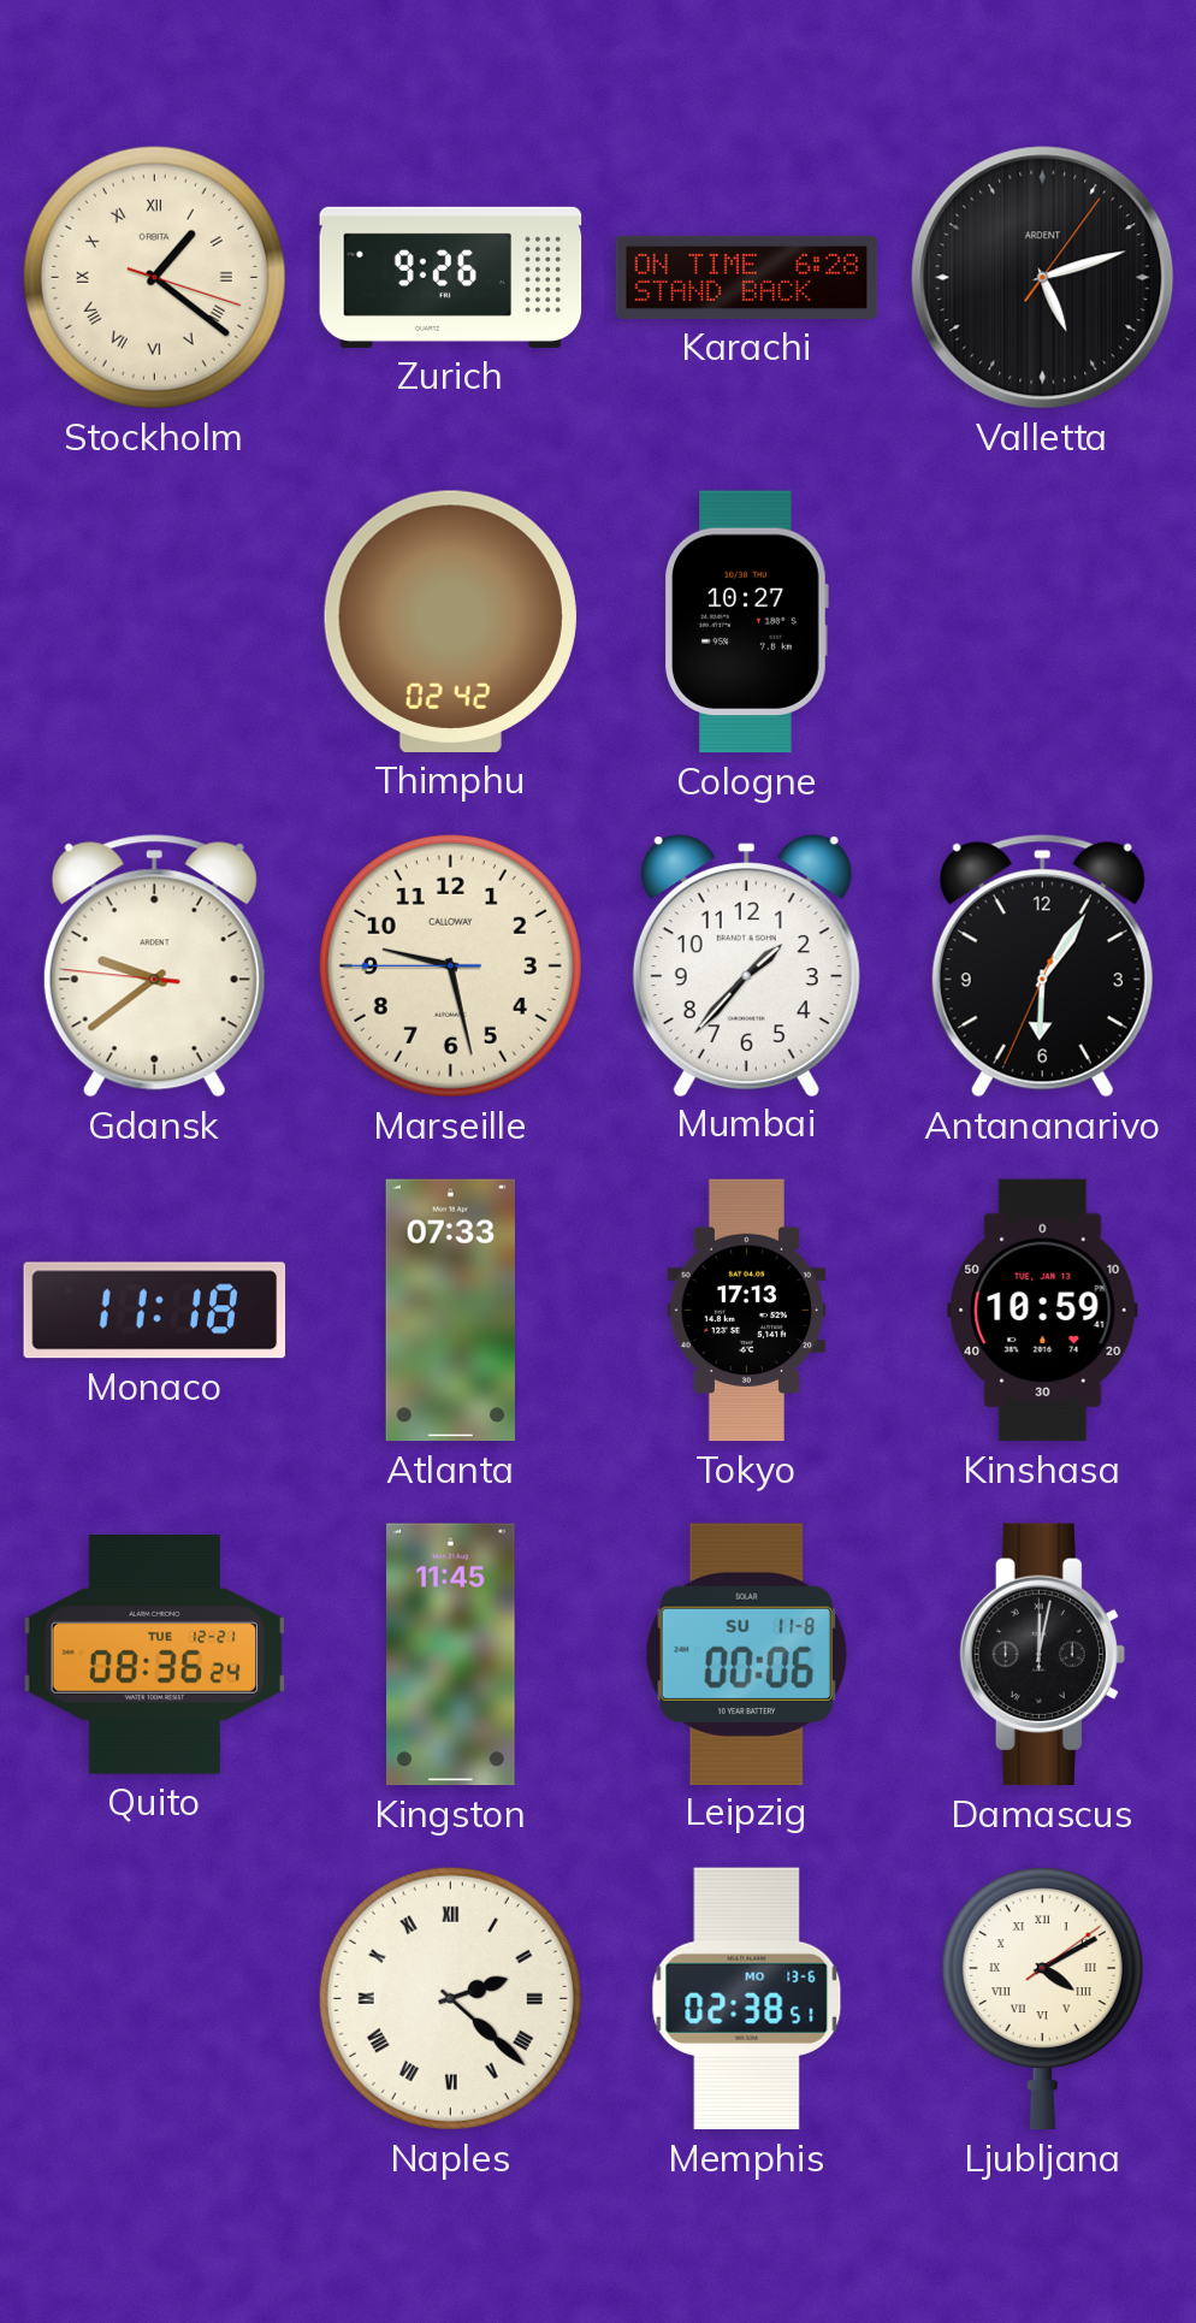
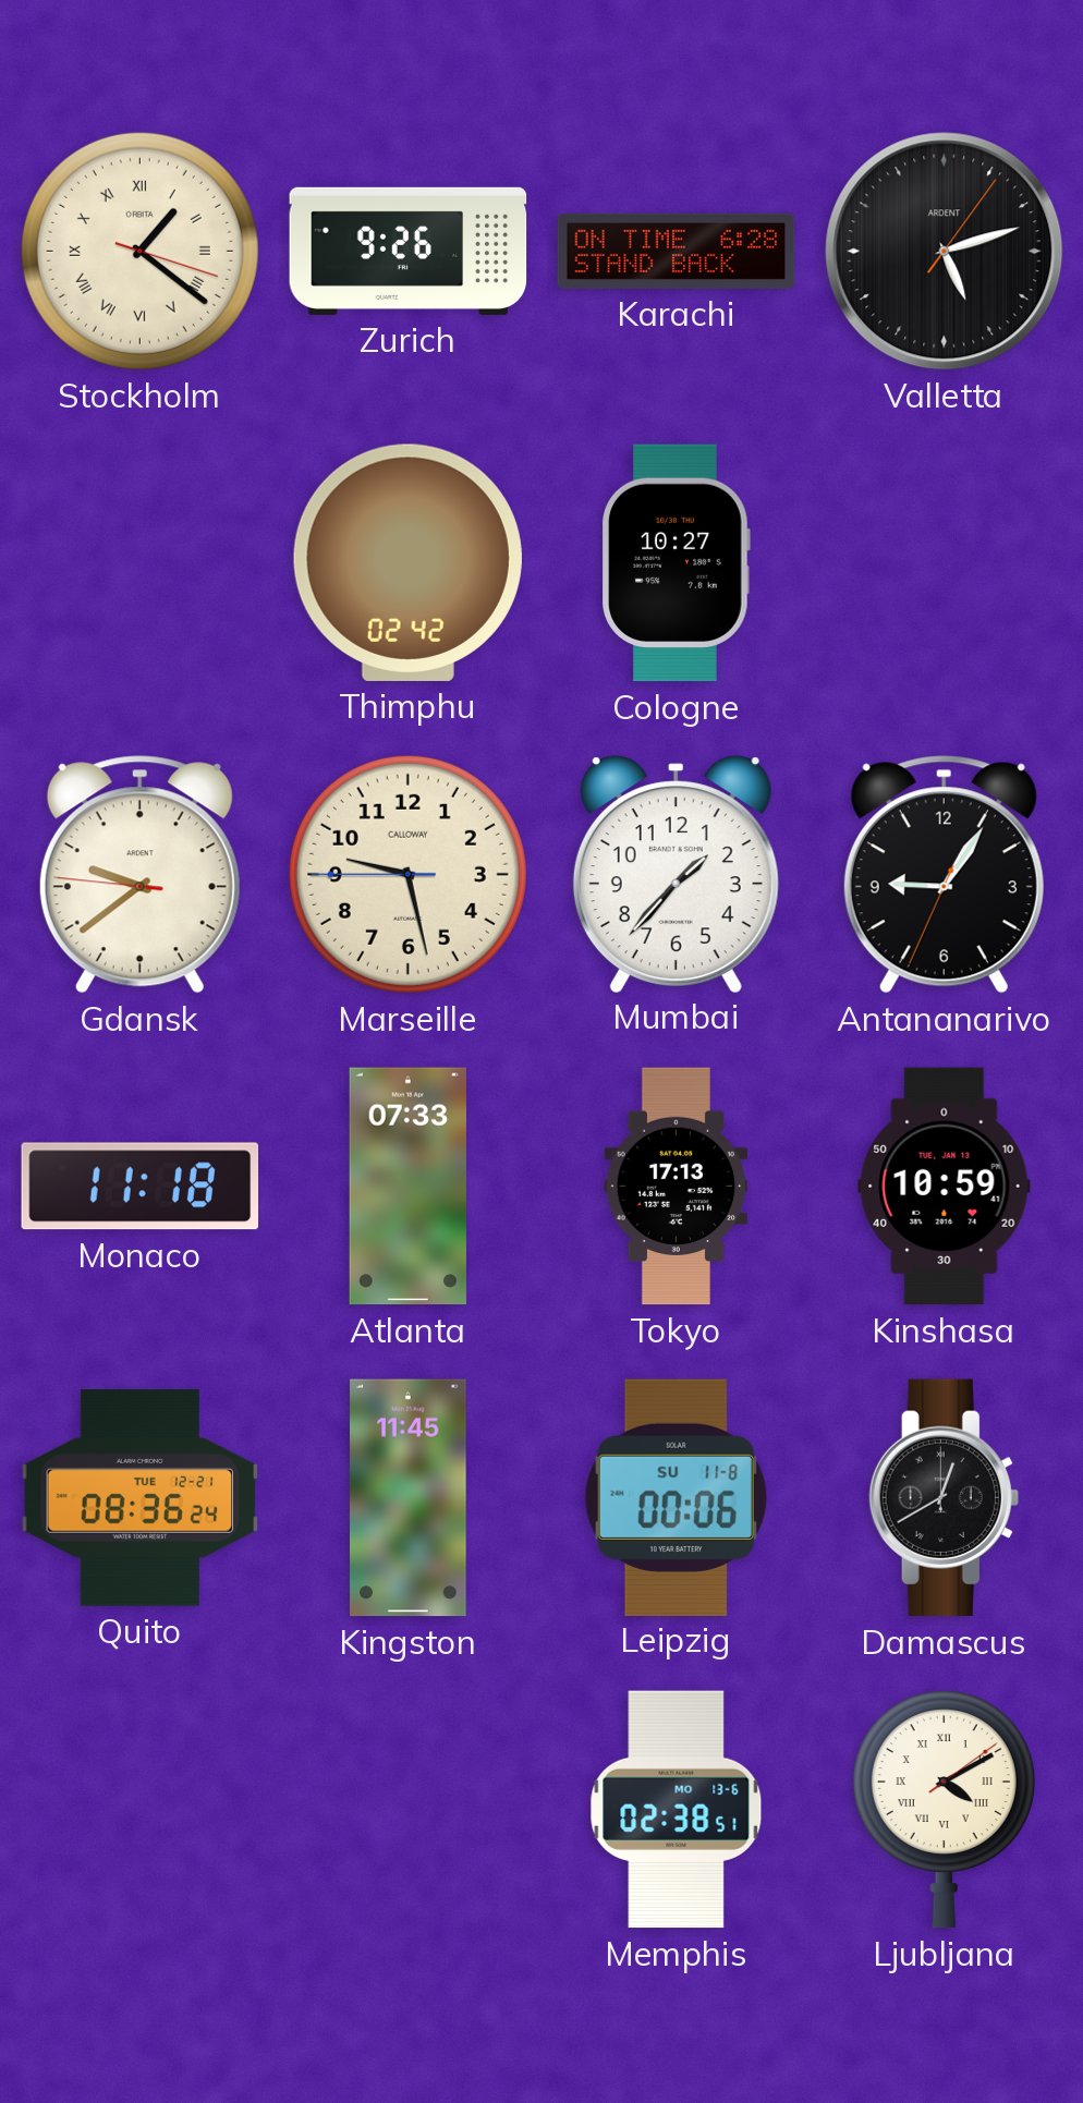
Antananarivo: 6:05 -> 9:05 (944, 875)
Damascus: 12:02 -> 12:40 (944, 1498)
Naples: 2:22 -> none (450, 1998)
